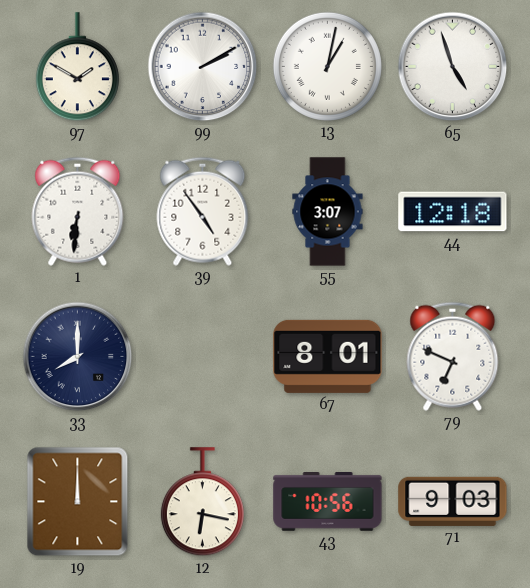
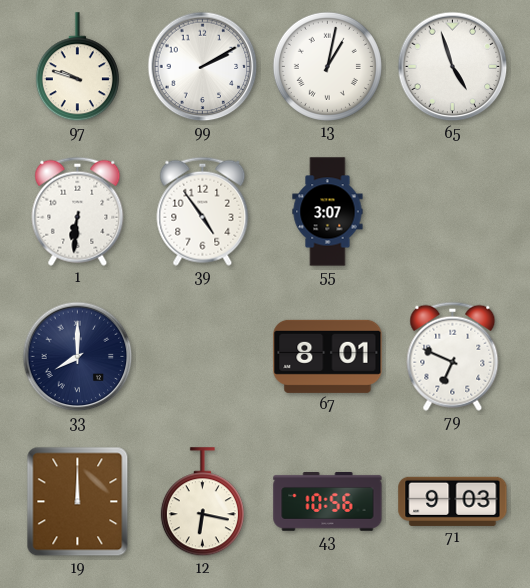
97: 1:50 -> 9:48 (77, 67)
44: 12:18 -> none (453, 212)
